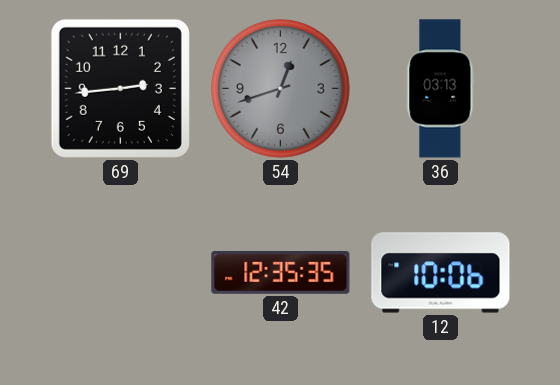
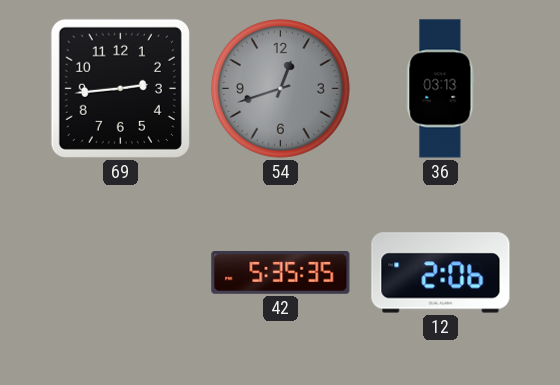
42: 12:35 -> 5:35 (281, 273)
12: 10:06 -> 2:06 (441, 273)
